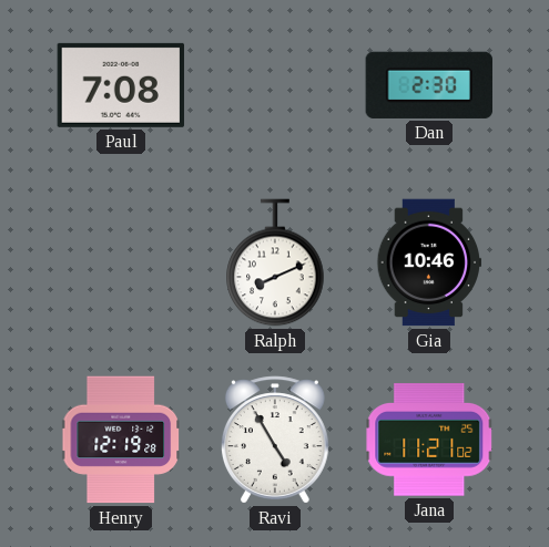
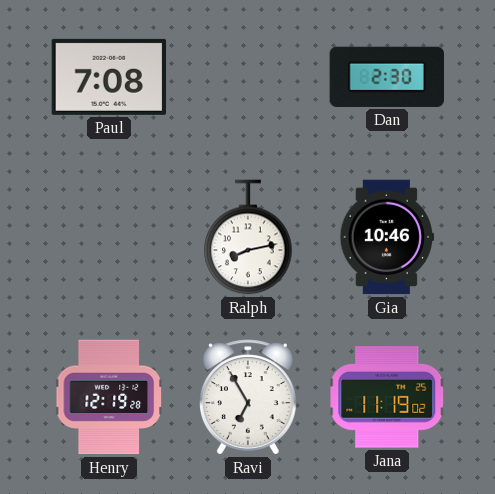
Ralph: 8:11 -> 8:13 (248, 237)
Ravi: 4:55 -> 6:55 (248, 397)
Jana: 11:21 -> 11:19 (387, 397)
